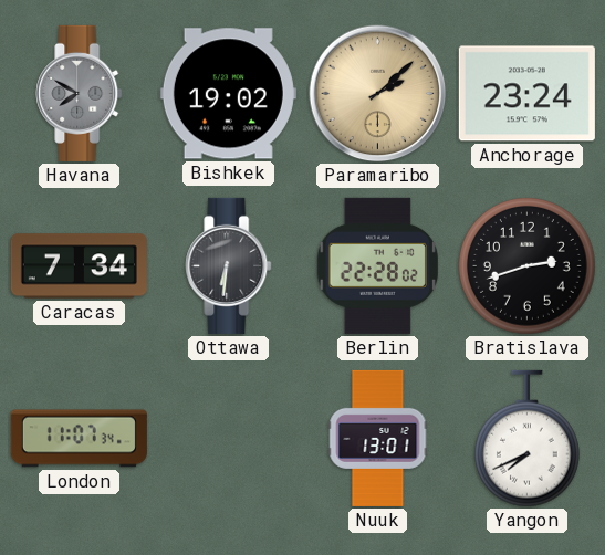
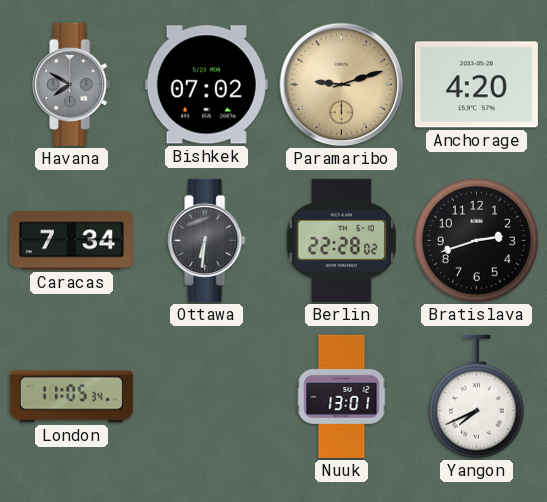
Bishkek: 19:02 -> 07:02 (206, 85)
Paramaribo: 2:08 -> 9:12 (342, 85)
Anchorage: 23:24 -> 4:20 (476, 85)
London: 11:07 -> 11:05 (71, 397)
